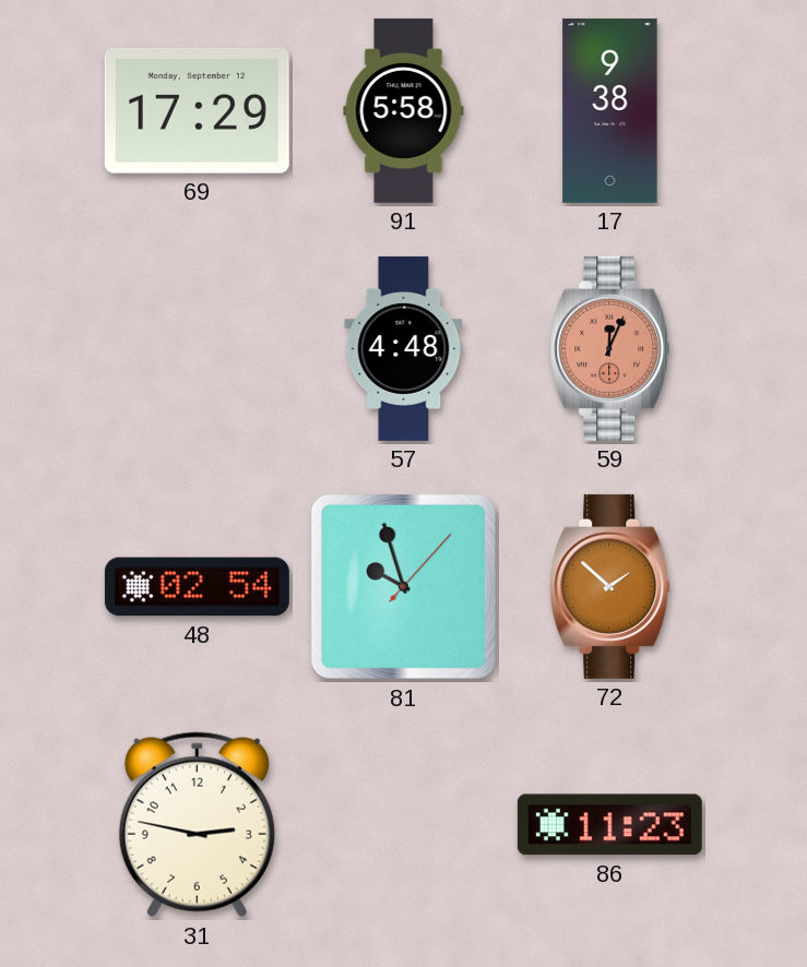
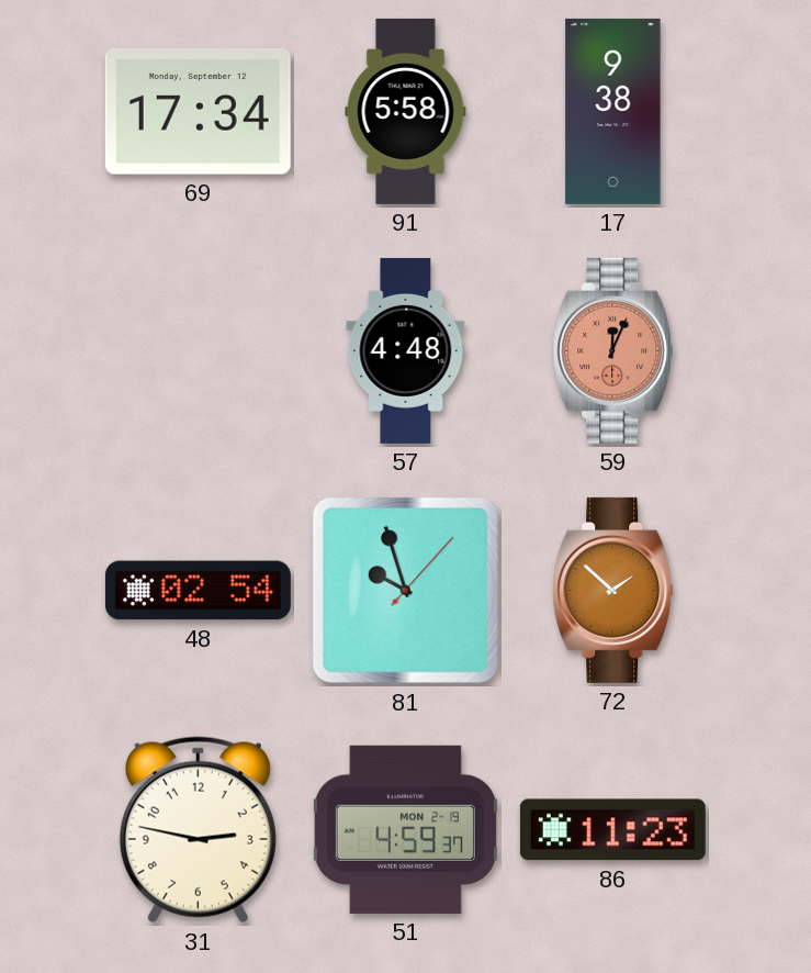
69: 17:29 -> 17:34 (198, 111)
51: none -> 4:59 (405, 829)
